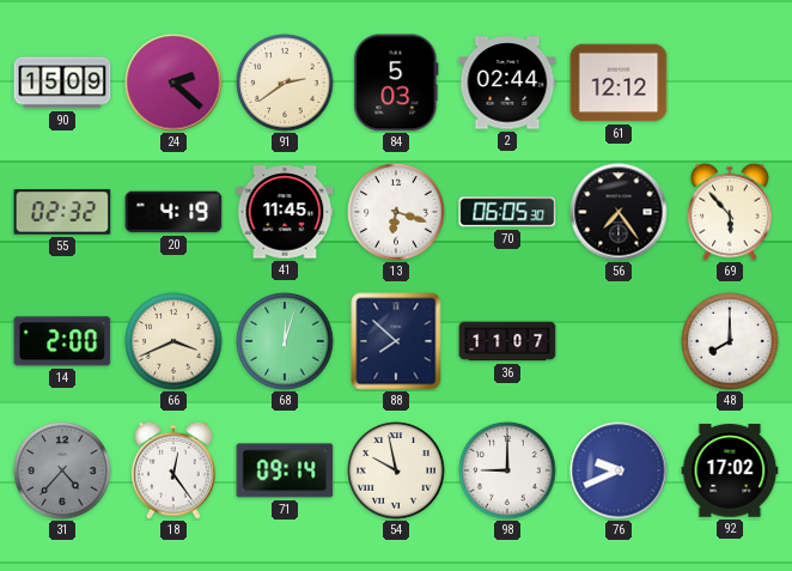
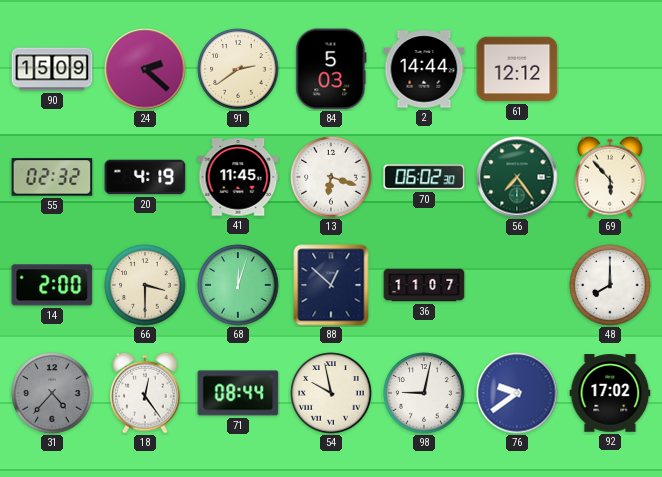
2: 02:44 -> 14:44 (424, 69)
70: 06:05 -> 06:02 (424, 177)
56 dial: black -> green (517, 177)
66: 3:41 -> 3:30 (145, 285)
88: 7:52 -> 12:52 (331, 285)
71: 09:14 -> 08:44 (238, 393)
98: 9:00 -> 9:02 (424, 393)
76: 9:41 -> 9:39 (517, 393)
